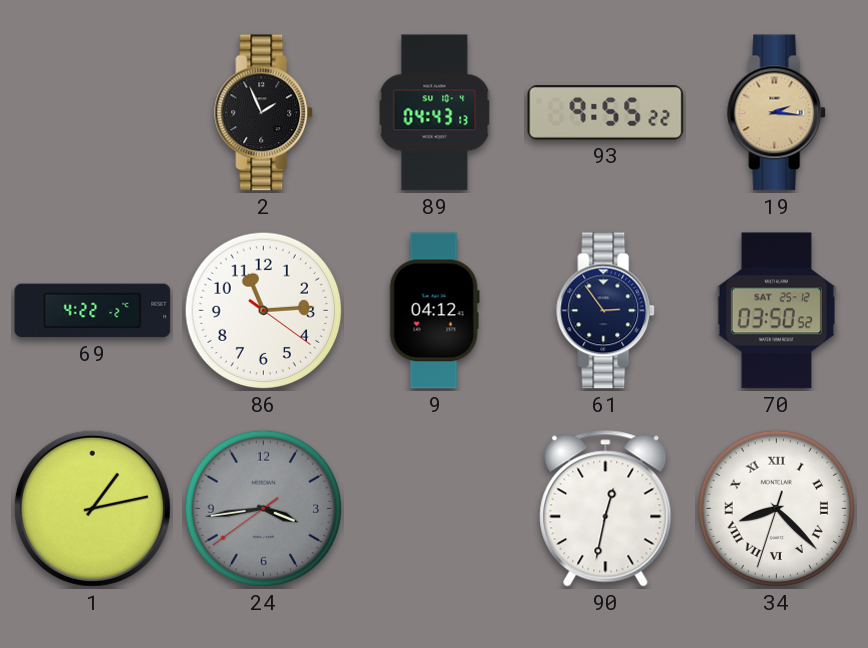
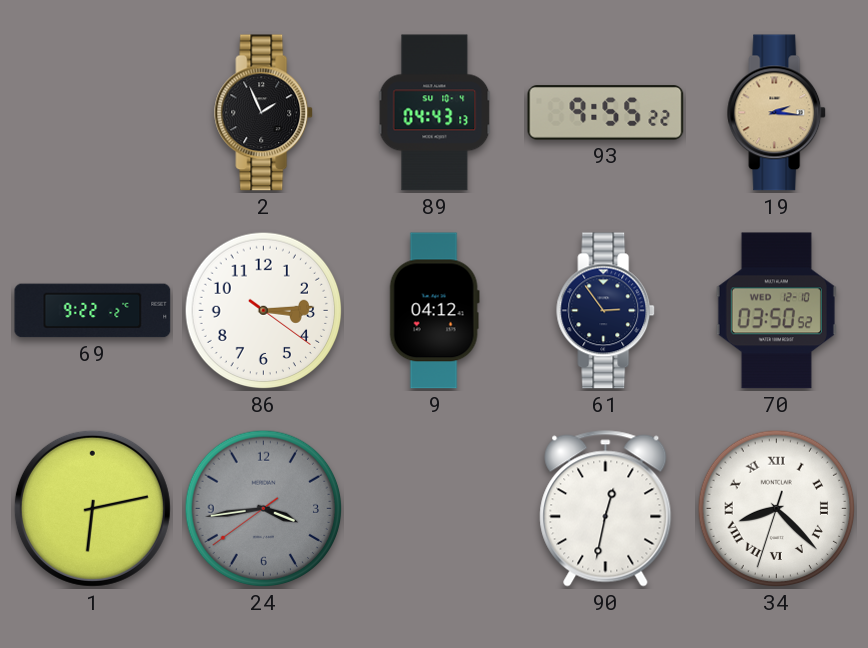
69: 4:22 -> 9:22 (93, 311)
86: 11:14 -> 3:14 (264, 311)
70 date: SAT 25-12 -> WED 12-10 (776, 311)
1: 1:13 -> 6:13 (92, 508)
